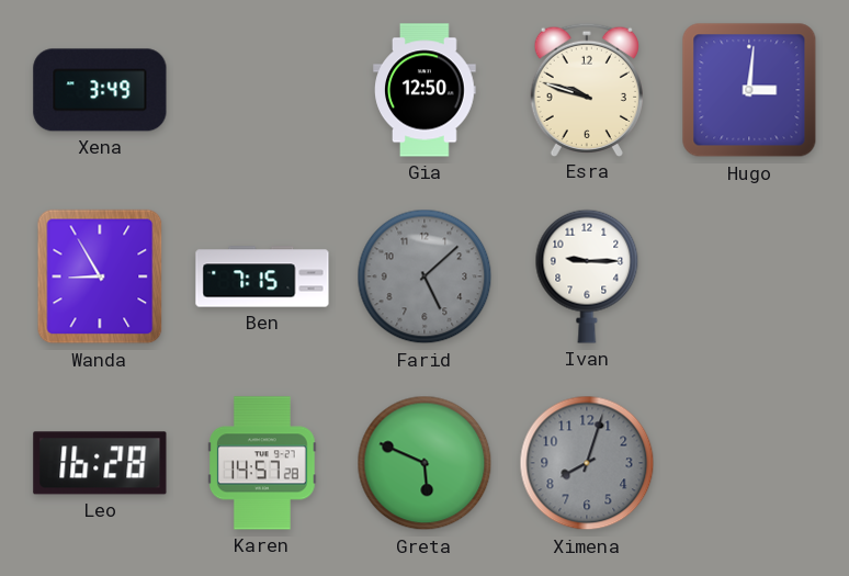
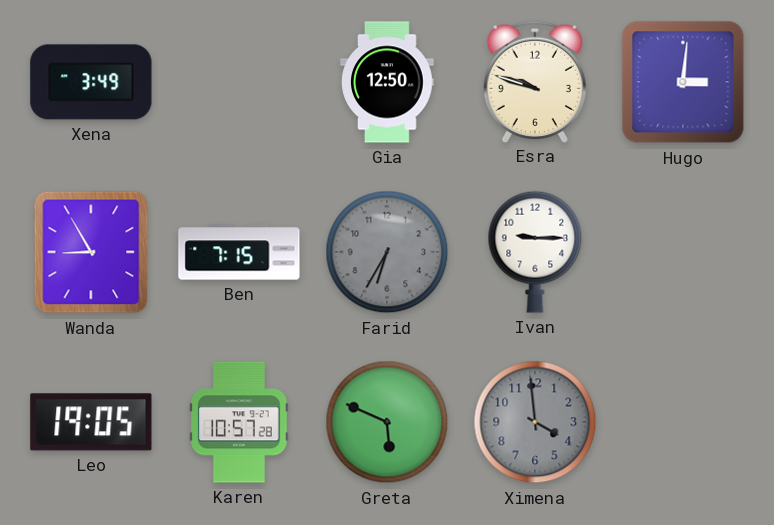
Farid: 5:08 -> 6:35 (387, 252)
Leo: 16:28 -> 19:05 (91, 422)
Karen: 14:57 -> 10:57 (240, 422)
Ximena: 8:03 -> 3:59 (535, 422)
